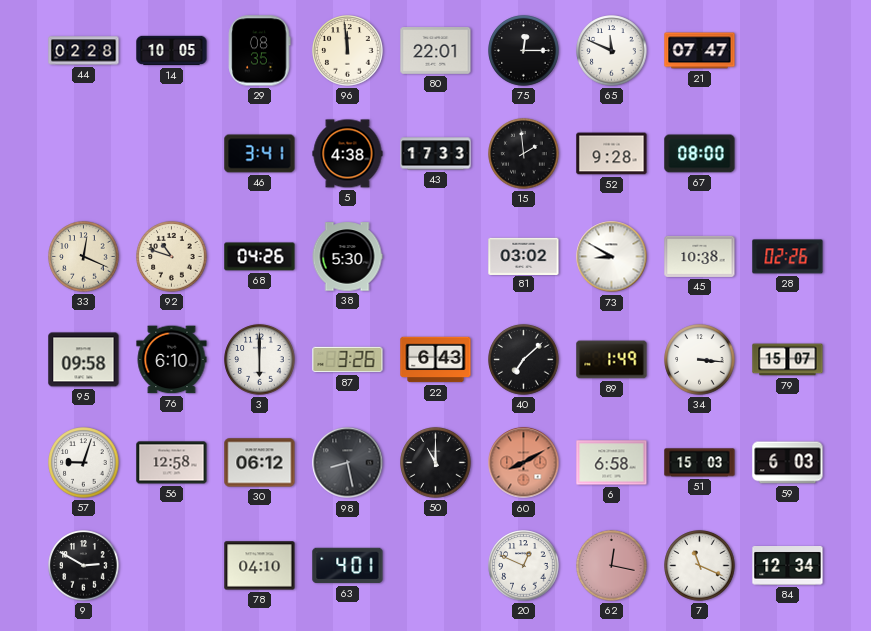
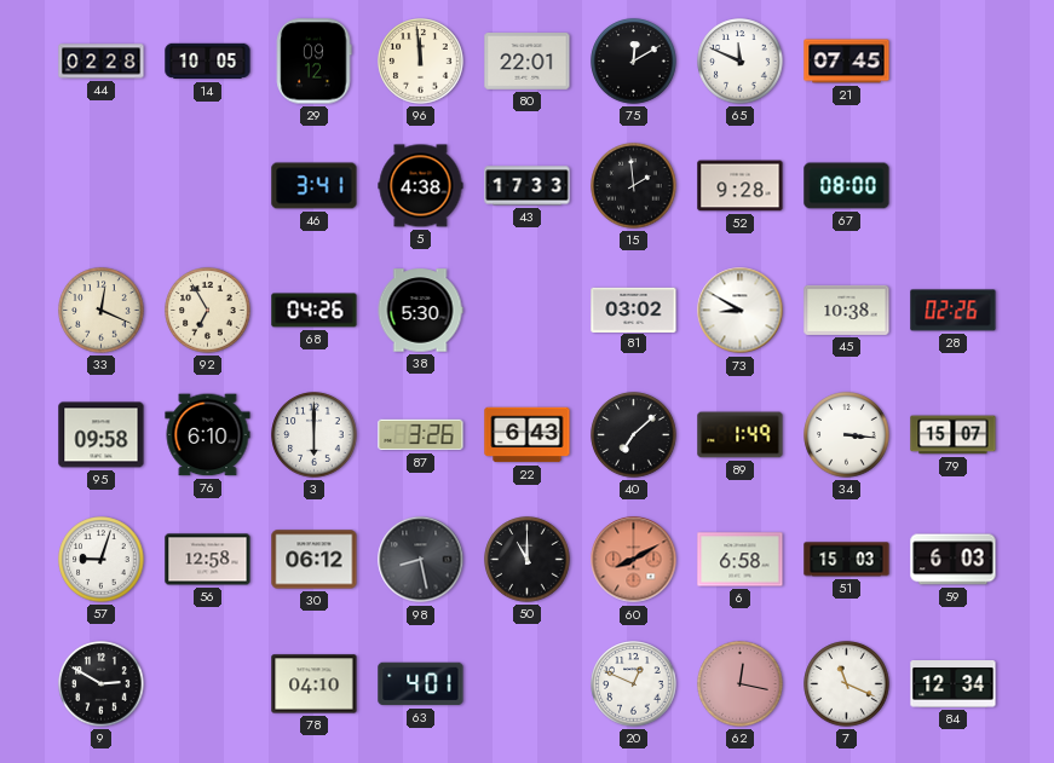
29: 08:35 -> 09:12 (315, 62)
75: 12:15 -> 12:10 (634, 62)
21: 07:47 -> 07:45 (847, 62)
92: 10:48 -> 6:55 (208, 311)
